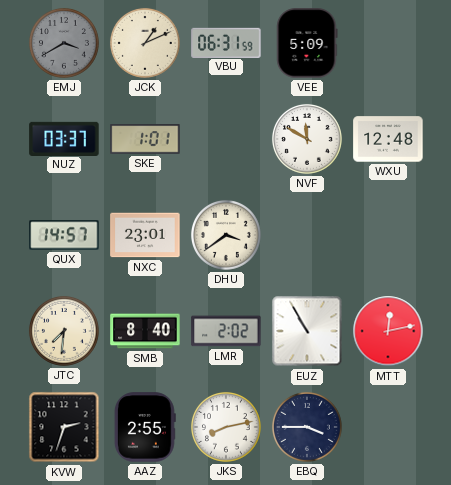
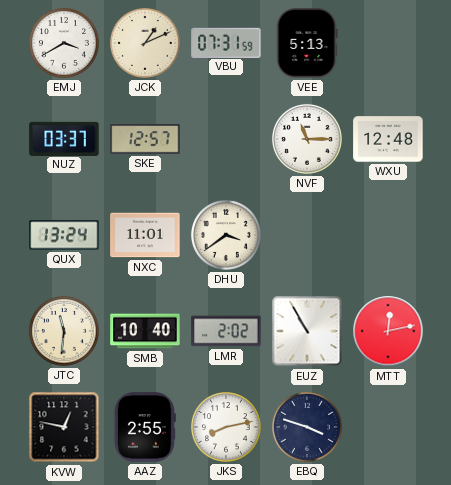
EMJ dial: grey -> white (64, 43)
VBU: 06:31 -> 07:31 (226, 42)
VEE: 5:09 -> 5:13 (307, 43)
SKE: 1:01 -> 12:57 (145, 139)
NVF: 11:50 -> 11:15 (307, 139)
QUX: 14:57 -> 13:24 (64, 235)
NXC: 23:01 -> 11:01 (145, 235)
JTC: 7:31 -> 11:31 (64, 331)
SMB: 8:40 -> 10:40 (145, 331)
KVW: 2:33 -> 12:47 (64, 427)
EBQ: 3:45 -> 3:48 (307, 427)
